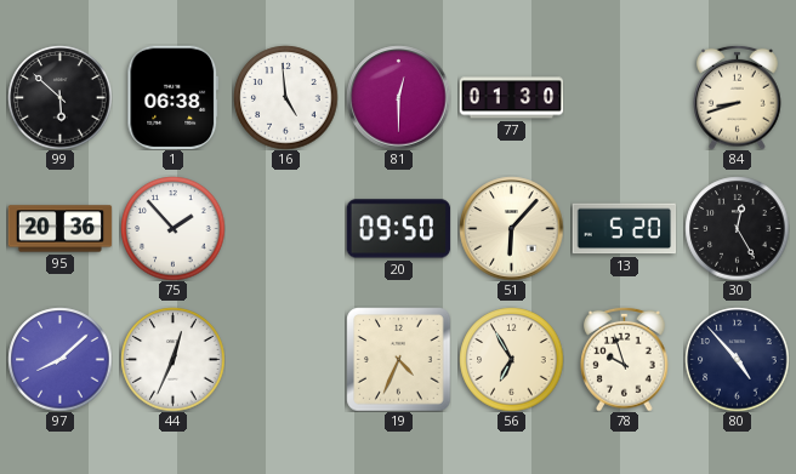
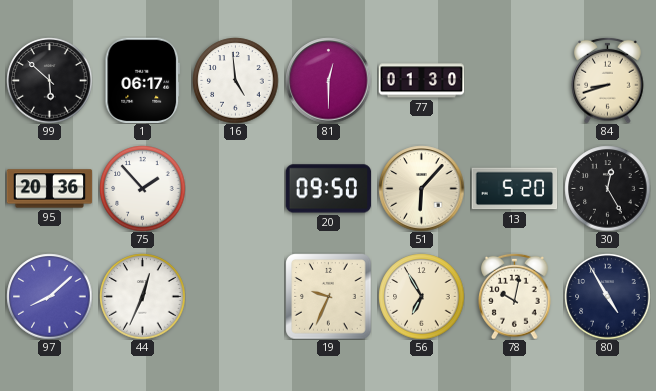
1: 06:38 -> 06:17 (143, 80)
19: 4:34 -> 9:34 (328, 296)
78: 9:57 -> 10:02 (515, 296)
80: 4:53 -> 4:55 (607, 296)
